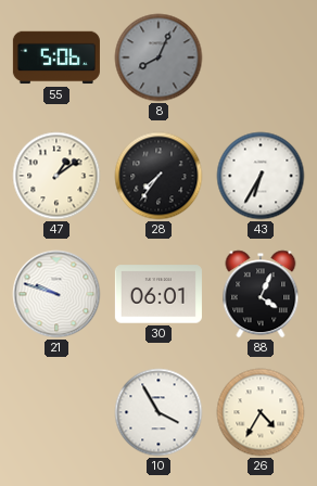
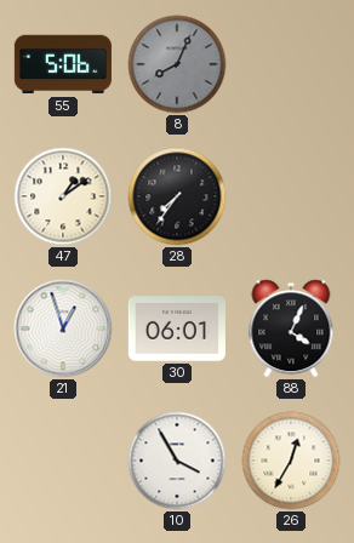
43: 6:35 -> none (261, 176)
21: 9:48 -> 12:57 (63, 328)
26: 4:35 -> 12:35 (291, 461)
